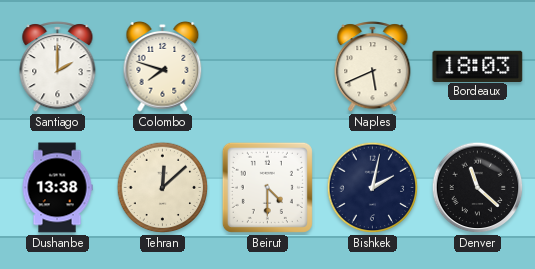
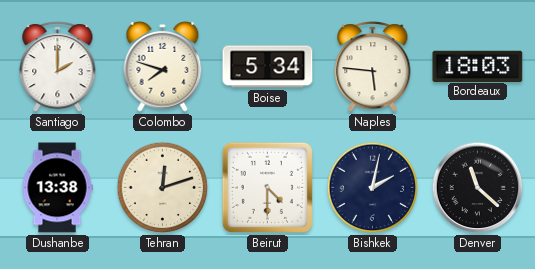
Boise: none -> 5:34 (268, 67)
Naples: 5:41 -> 5:46 (373, 67)
Tehran: 12:08 -> 12:12 (163, 188)
